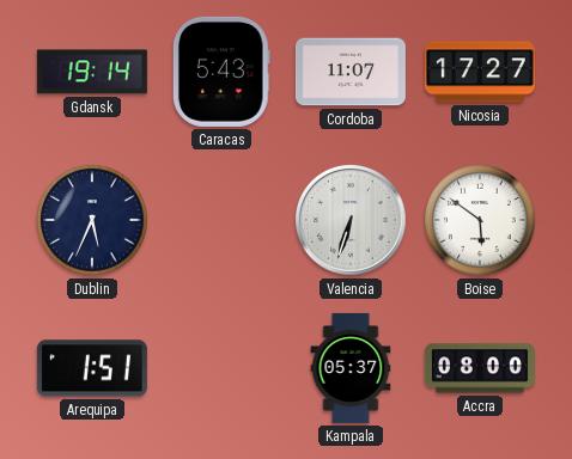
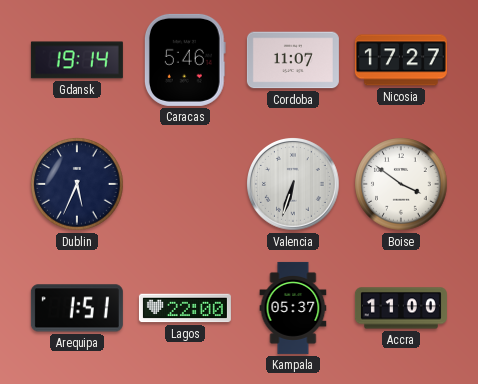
Caracas: 5:43 -> 5:46 (185, 60)
Boise: 5:51 -> 3:51 (401, 184)
Lagos: none -> 22:00 (185, 308)
Accra: 08:00 -> 11:00 (401, 308)
